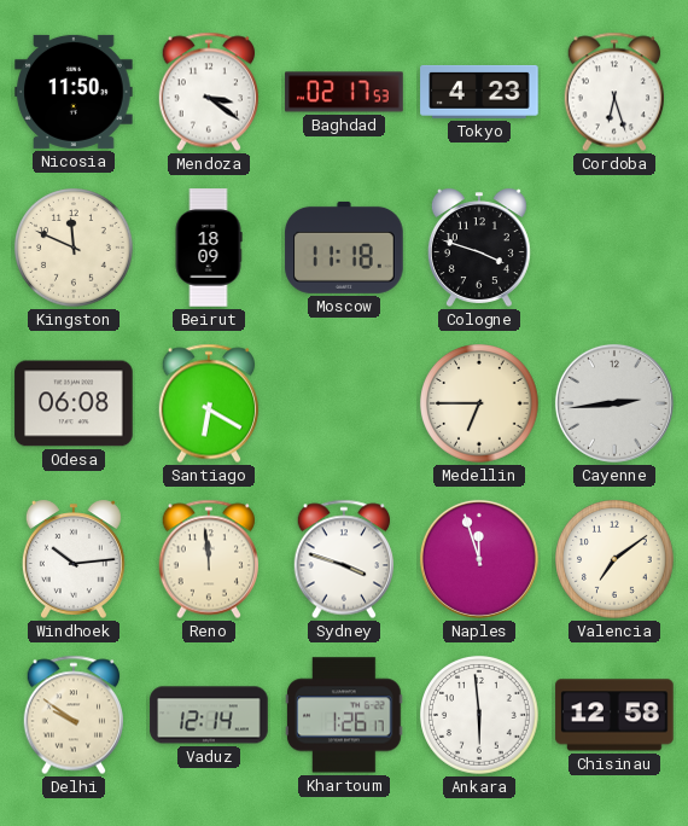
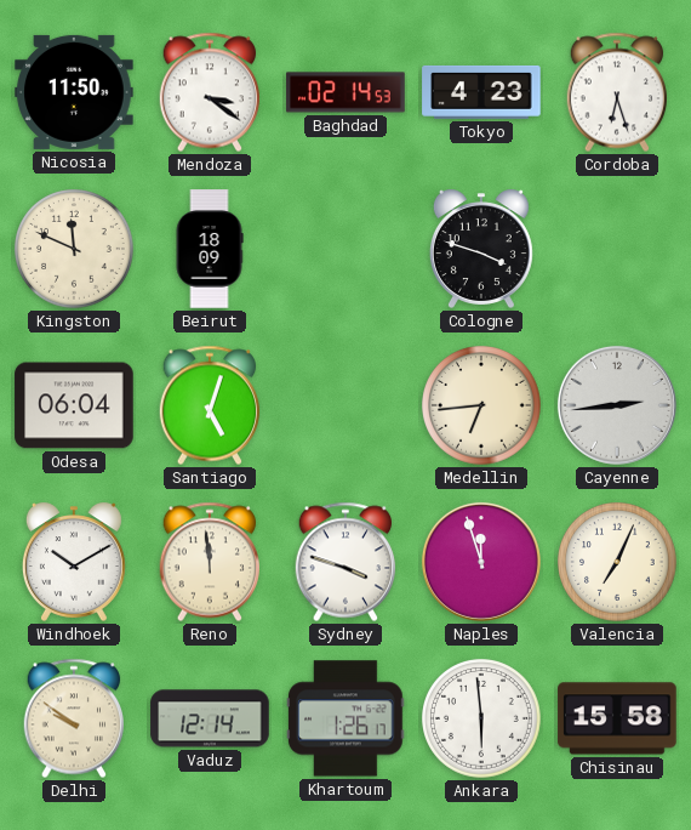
Baghdad: 02:17 -> 02:14 (345, 92)
Moscow: 11:18 -> none (344, 248)
Odesa: 06:08 -> 06:04 (74, 405)
Santiago: 6:20 -> 5:03 (209, 405)
Medellin: 6:45 -> 6:44 (481, 405)
Windhoek: 10:14 -> 10:10 (74, 562)
Valencia: 7:09 -> 7:04 (617, 562)
Chisinau: 12:58 -> 15:58 (617, 718)
